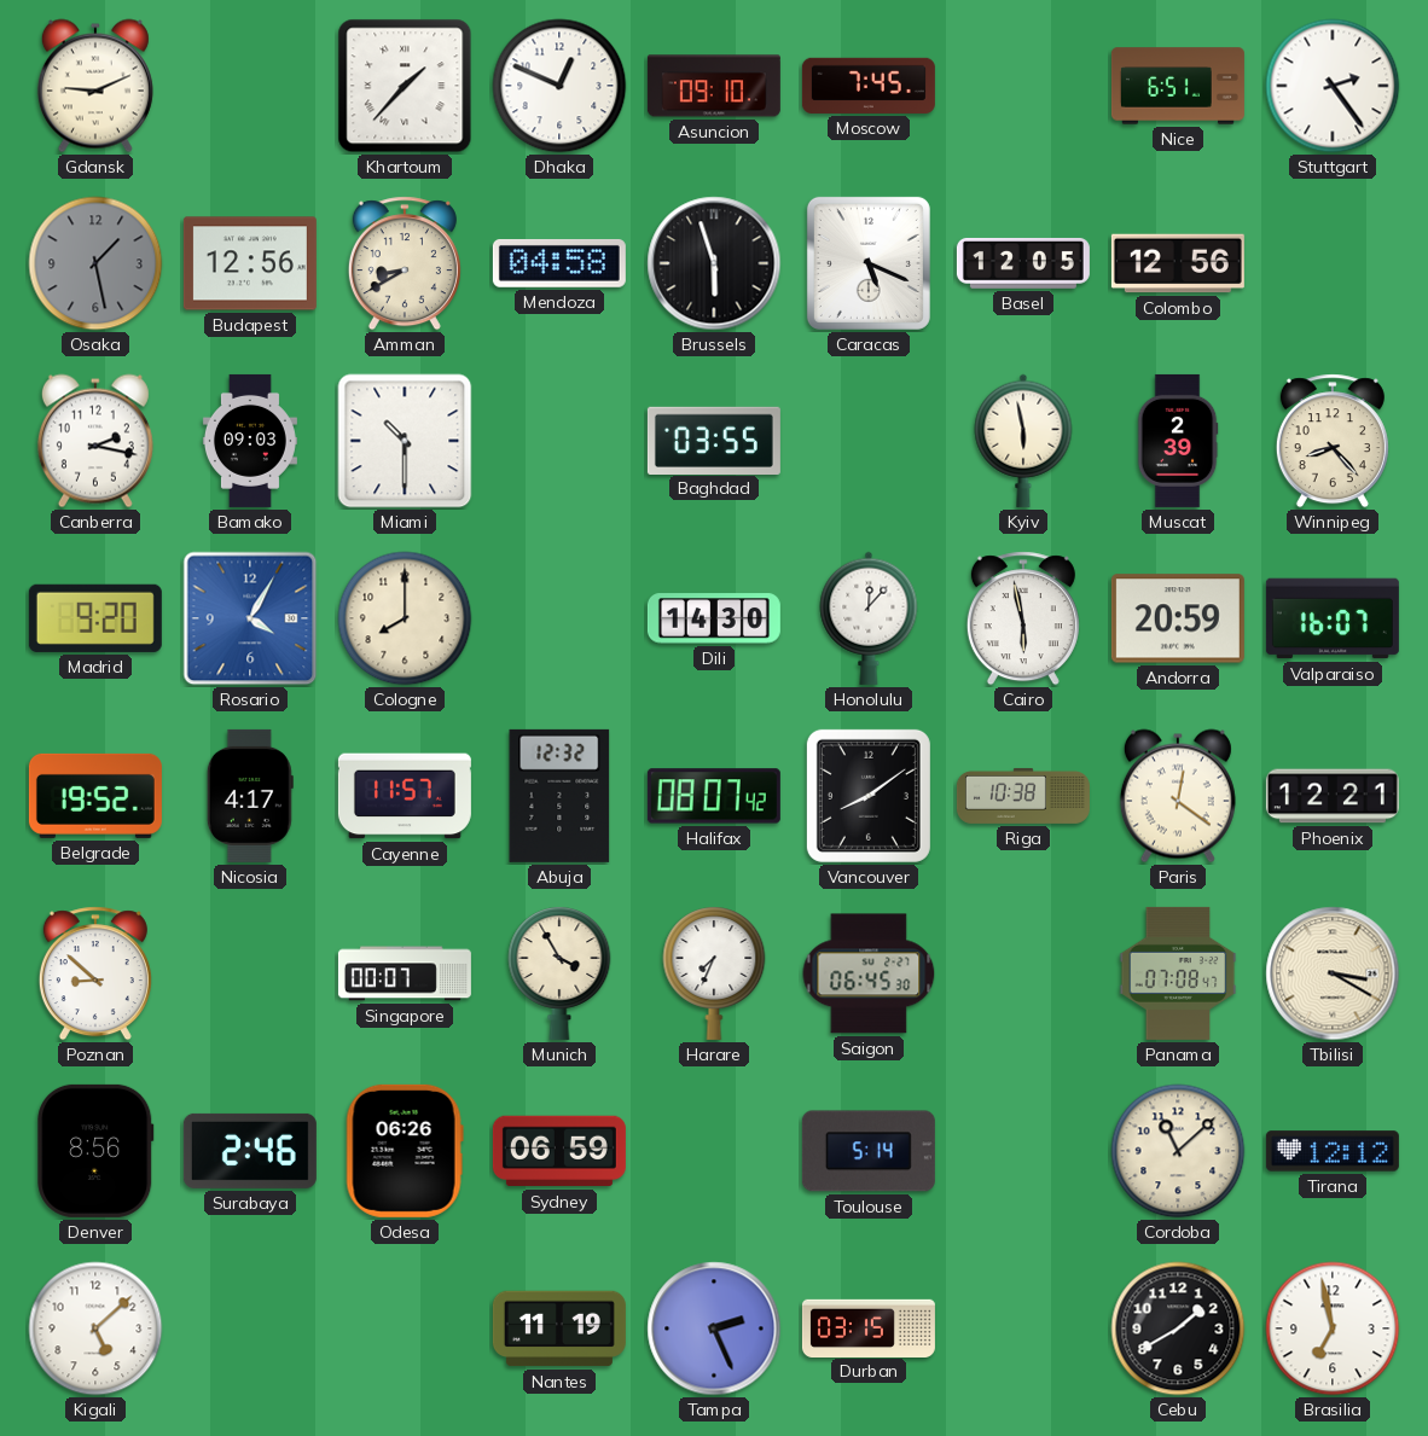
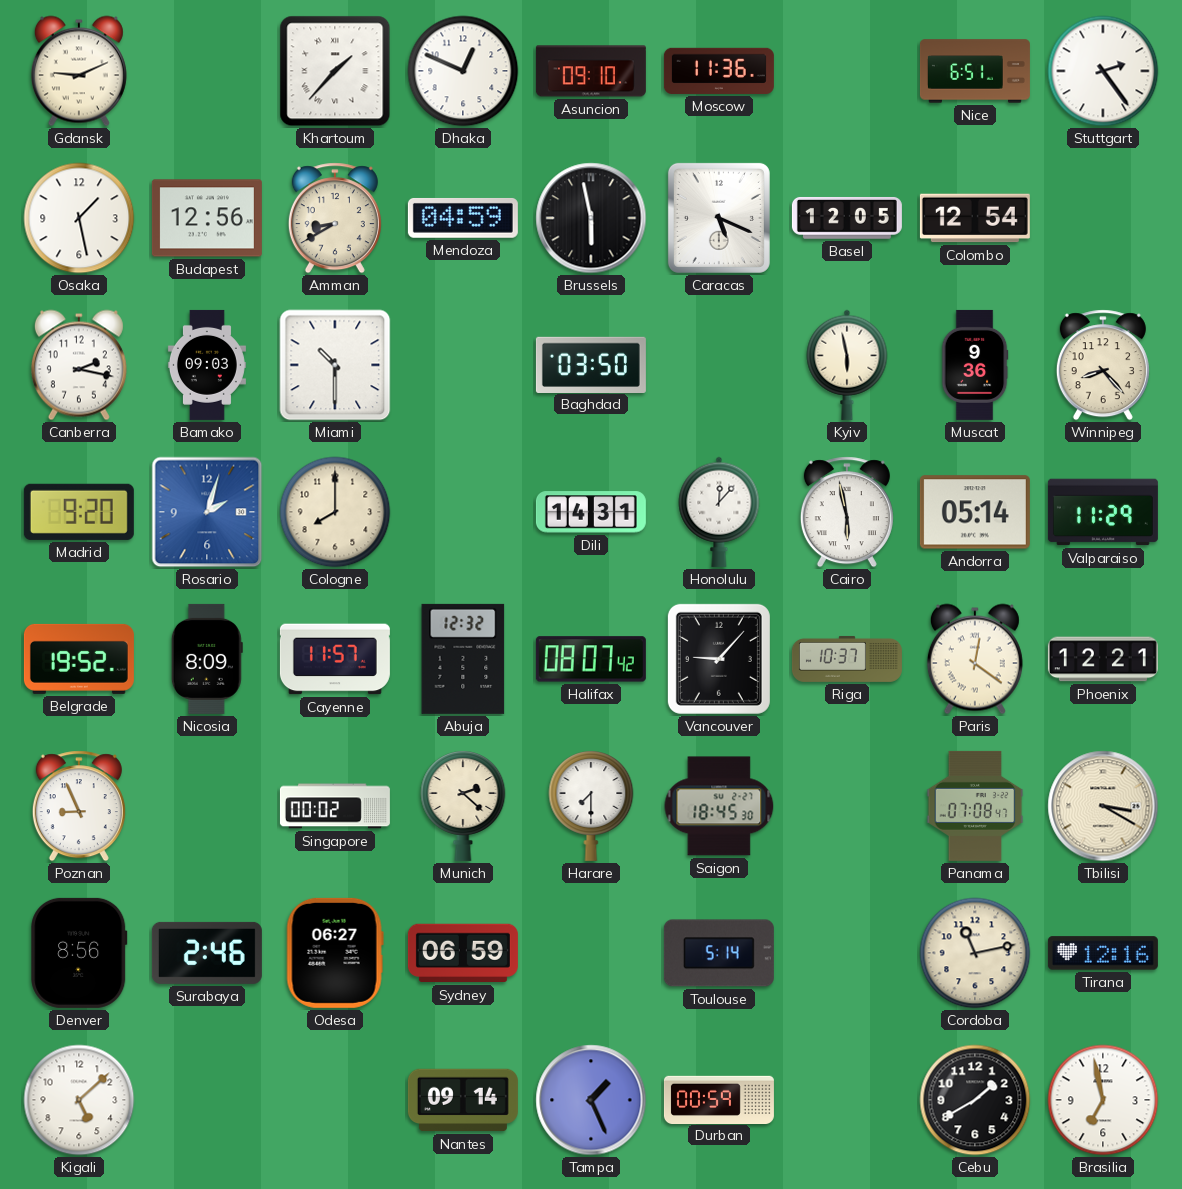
Moscow: 7:45 -> 11:36 (719, 71)
Osaka dial: grey -> white (79, 218)
Mendoza: 04:58 -> 04:59 (463, 218)
Brussels: 5:57 -> 5:58 (591, 218)
Colombo: 12:56 -> 12:54 (975, 218)
Baghdad: 03:55 -> 03:50 (591, 364)
Muscat: 2:39 -> 9:36 (975, 365)
Rosario: 4:05 -> 2:03 (207, 512)
Dili: 14:30 -> 14:31 (591, 512)
Andorra: 20:59 -> 05:14 (975, 512)
Valparaiso: 16:07 -> 11:29 (1103, 512)
Nicosia: 4:17 -> 8:09 (207, 659)
Vancouver: 8:09 -> 9:07 (719, 659)
Riga: 10:38 -> 10:37 (847, 659)
Poznan: 8:52 -> 8:56 (79, 806)
Singapore: 00:07 -> 00:02 (335, 806)
Munich: 3:55 -> 2:22 (463, 806)
Harare: 7:34 -> 7:30 (591, 806)
Saigon: 06:45 -> 18:45 (719, 806)
Odesa: 06:26 -> 06:27 (335, 953)
Cordoba: 11:08 -> 11:13 (975, 953)
Tirana: 12:12 -> 12:16 (1103, 953)
Nantes: 11:19 -> 09:14 (463, 1100)
Tampa: 2:26 -> 1:26 (591, 1100)
Durban: 03:15 -> 00:59 (719, 1099)
